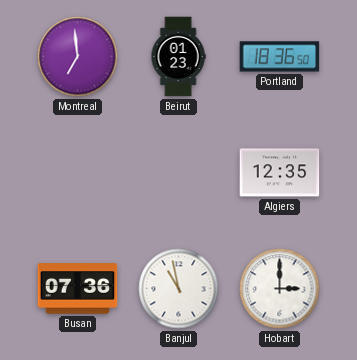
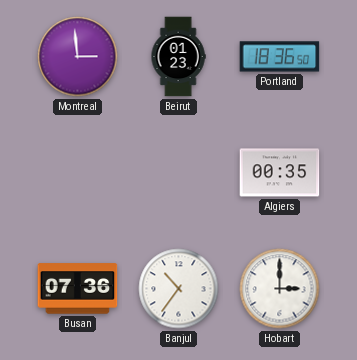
Montreal: 6:59 -> 2:59 (78, 57)
Algiers: 12:35 -> 00:35 (280, 173)
Banjul: 10:58 -> 10:36 (179, 289)
